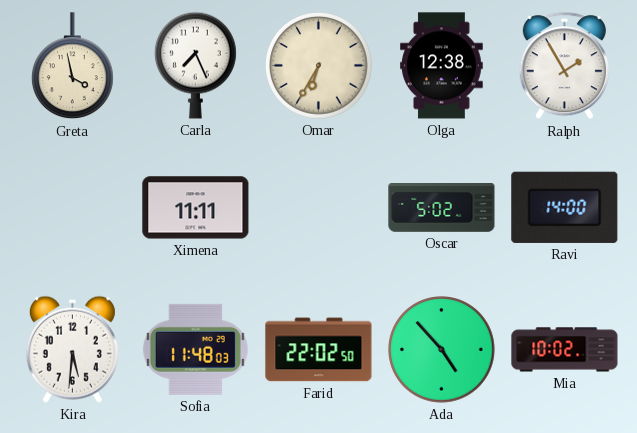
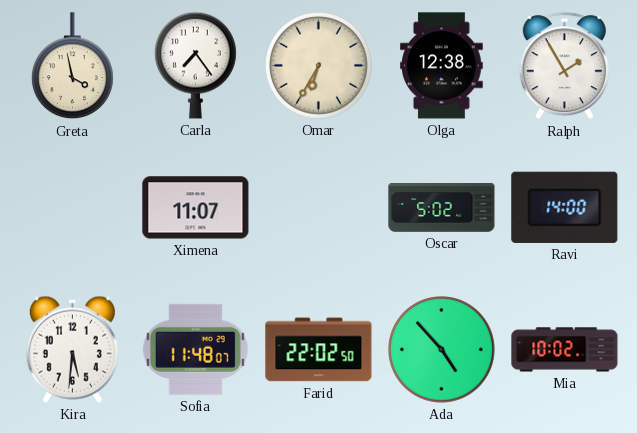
Carla: 7:26 -> 7:24 (196, 65)
Ximena: 11:11 -> 11:07 (196, 208)
Sofia: 11:48:03 -> 11:48:07 (195, 349)
